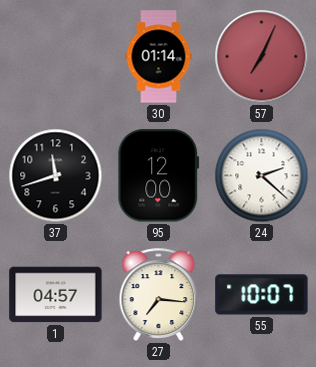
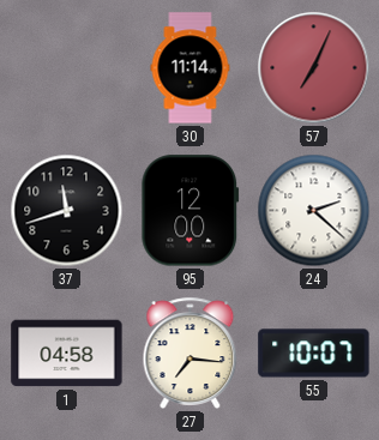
30: 01:14 -> 11:14 (191, 68)
1: 04:57 -> 04:58 (67, 354)
